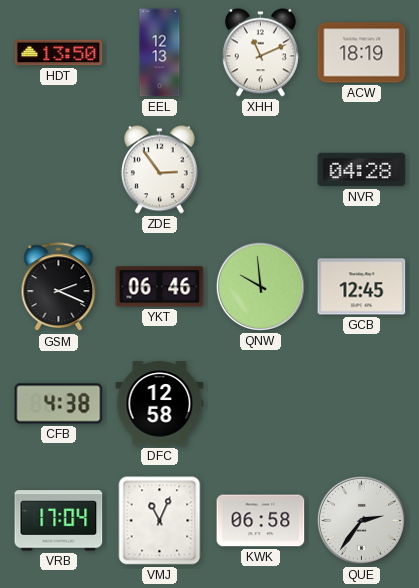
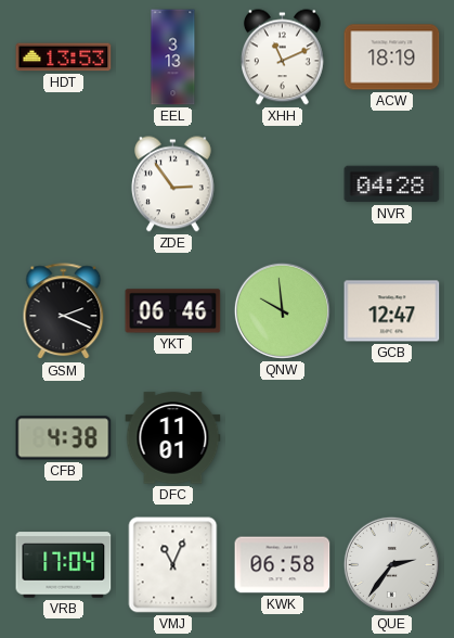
HDT: 13:50 -> 13:53 (64, 58)
EEL: 12:13 -> 3:13 (173, 58)
GCB: 12:45 -> 12:47 (392, 311)
DFC: 12:58 -> 11:01 (173, 438)
